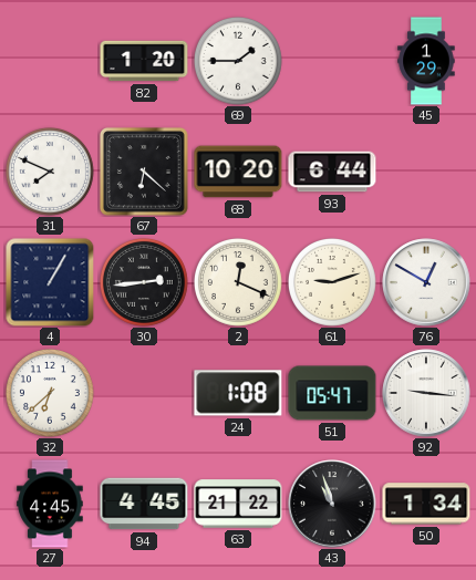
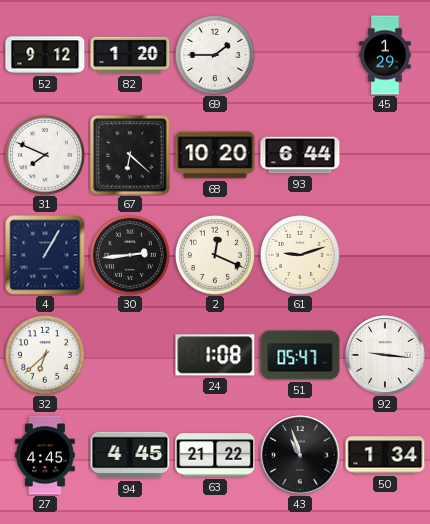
52: none -> 9:12 (45, 55)
76: 12:50 -> none (426, 282)
